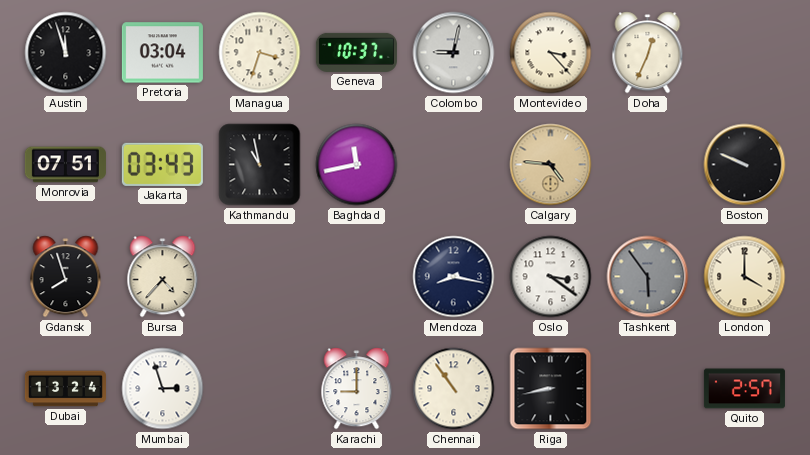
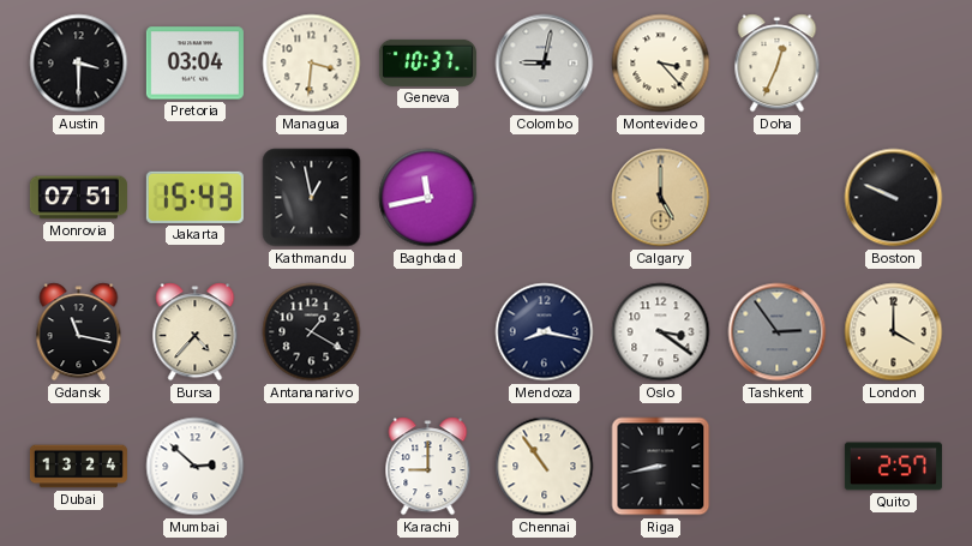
Austin: 11:57 -> 3:30 (79, 64)
Managua: 3:33 -> 3:31 (312, 64)
Jakarta: 03:43 -> 15:43 (194, 197)
Kathmandu: 10:58 -> 12:58 (312, 198)
Calgary: 4:46 -> 5:00 (661, 198)
Gdansk: 7:57 -> 11:17 (79, 332)
Antananarivo: none -> 1:20 (312, 332)
Tashkent: 5:54 -> 2:54 (778, 332)
Mumbai: 2:57 -> 2:52 (196, 467)
